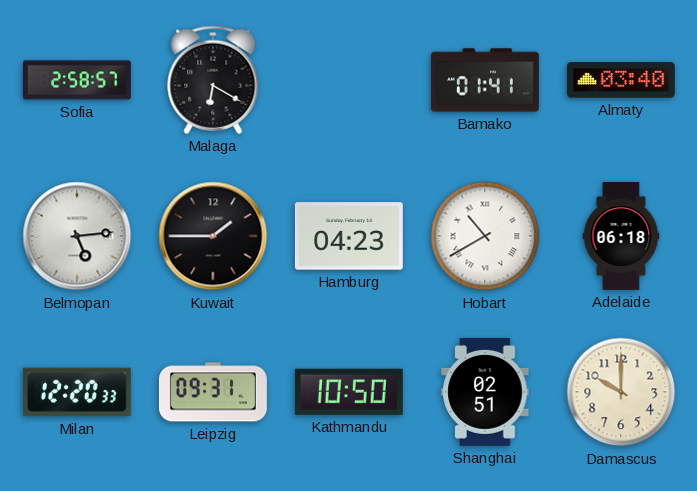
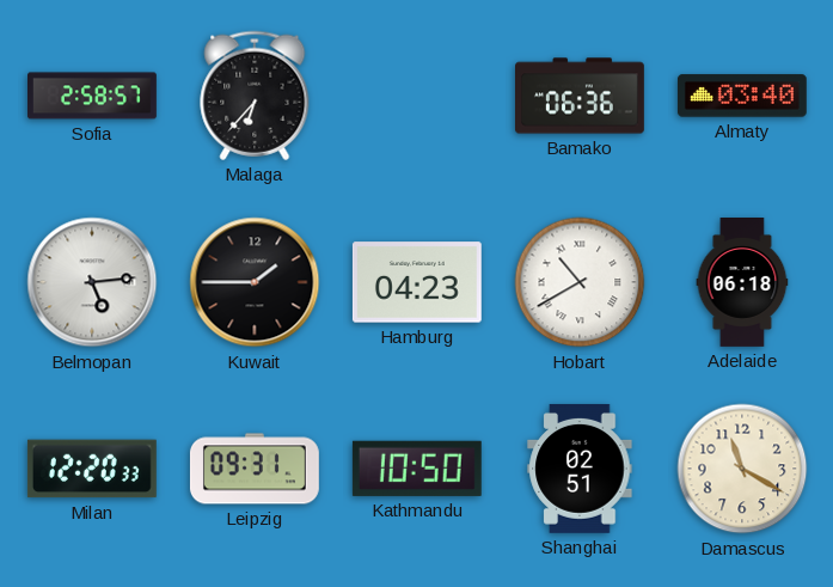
Malaga: 6:20 -> 6:37 (255, 96)
Bamako: 01:41 -> 06:36 (581, 96)
Damascus: 10:00 -> 11:20 (742, 469)
